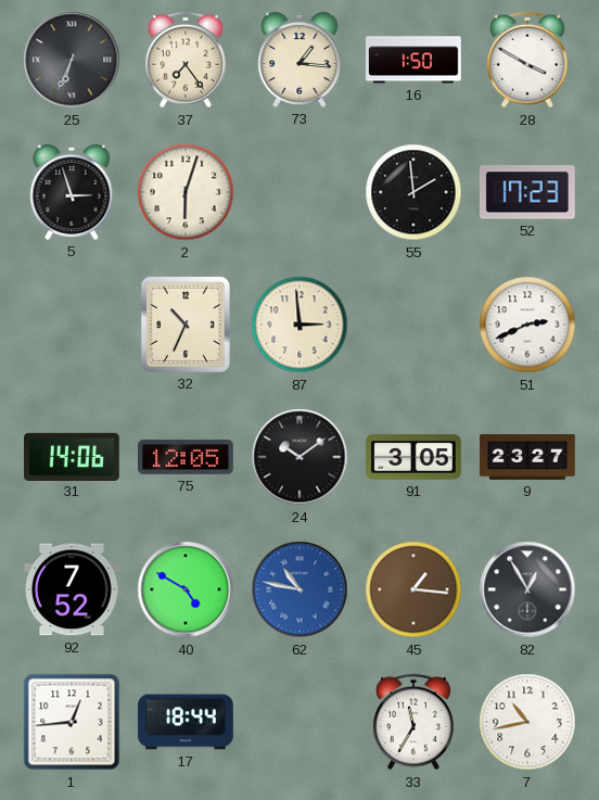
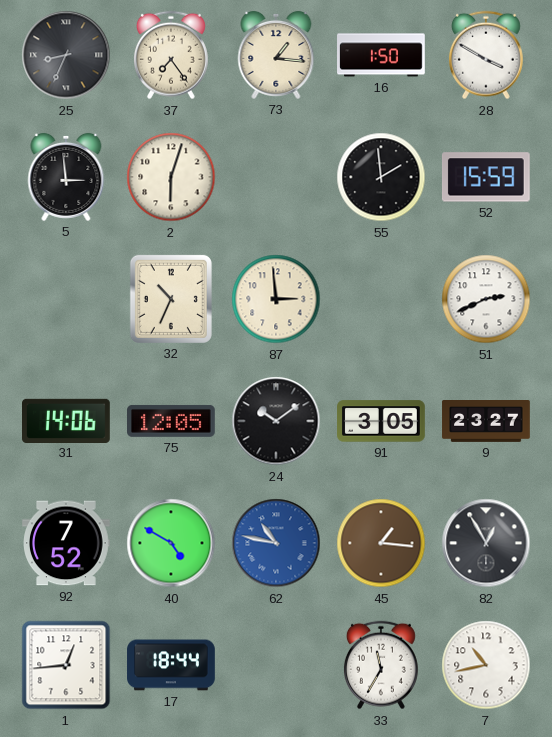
25: 6:34 -> 8:34 (66, 55)
5: 2:57 -> 2:59 (66, 177)
52: 17:23 -> 15:59 (486, 177)
